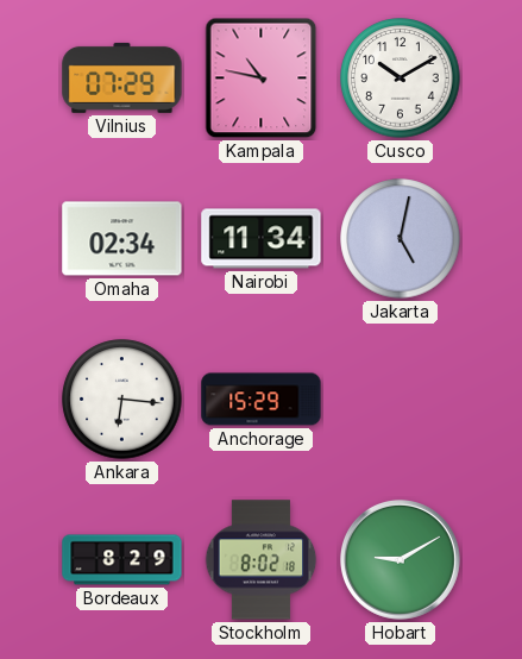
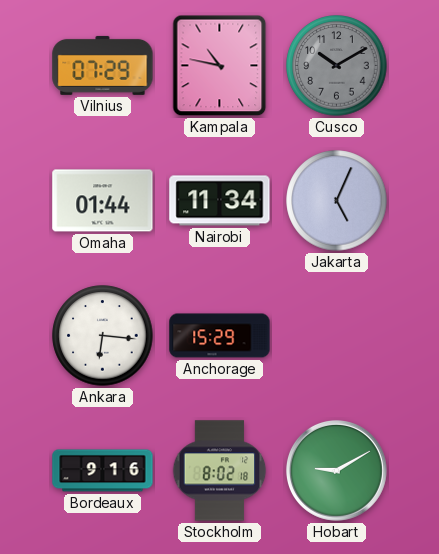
Cusco dial: white -> grey (337, 66)
Omaha: 02:34 -> 01:44 (103, 201)
Jakarta: 5:02 -> 5:04 (337, 201)
Bordeaux: 8:29 -> 9:16 (103, 471)
